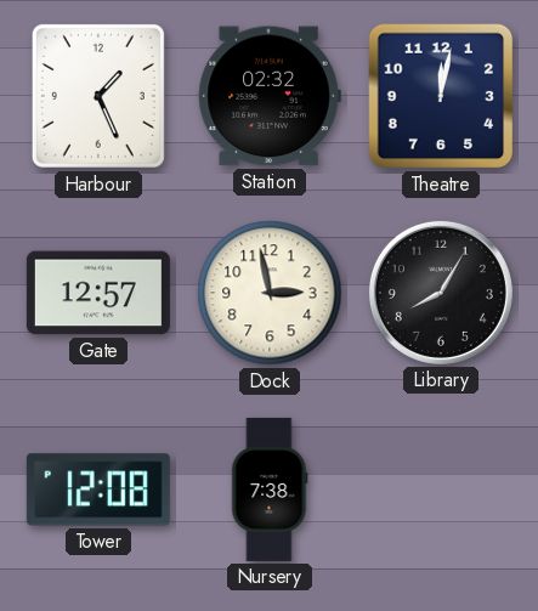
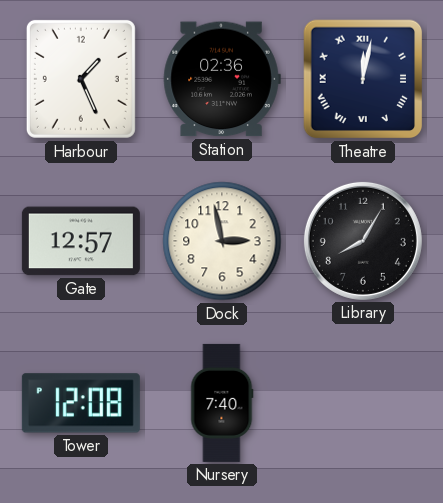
Station: 02:32 -> 02:36 (222, 79)
Theatre numerals: Arabic -> Roman (363, 79)
Nursery: 7:38 -> 7:40 (222, 403)
